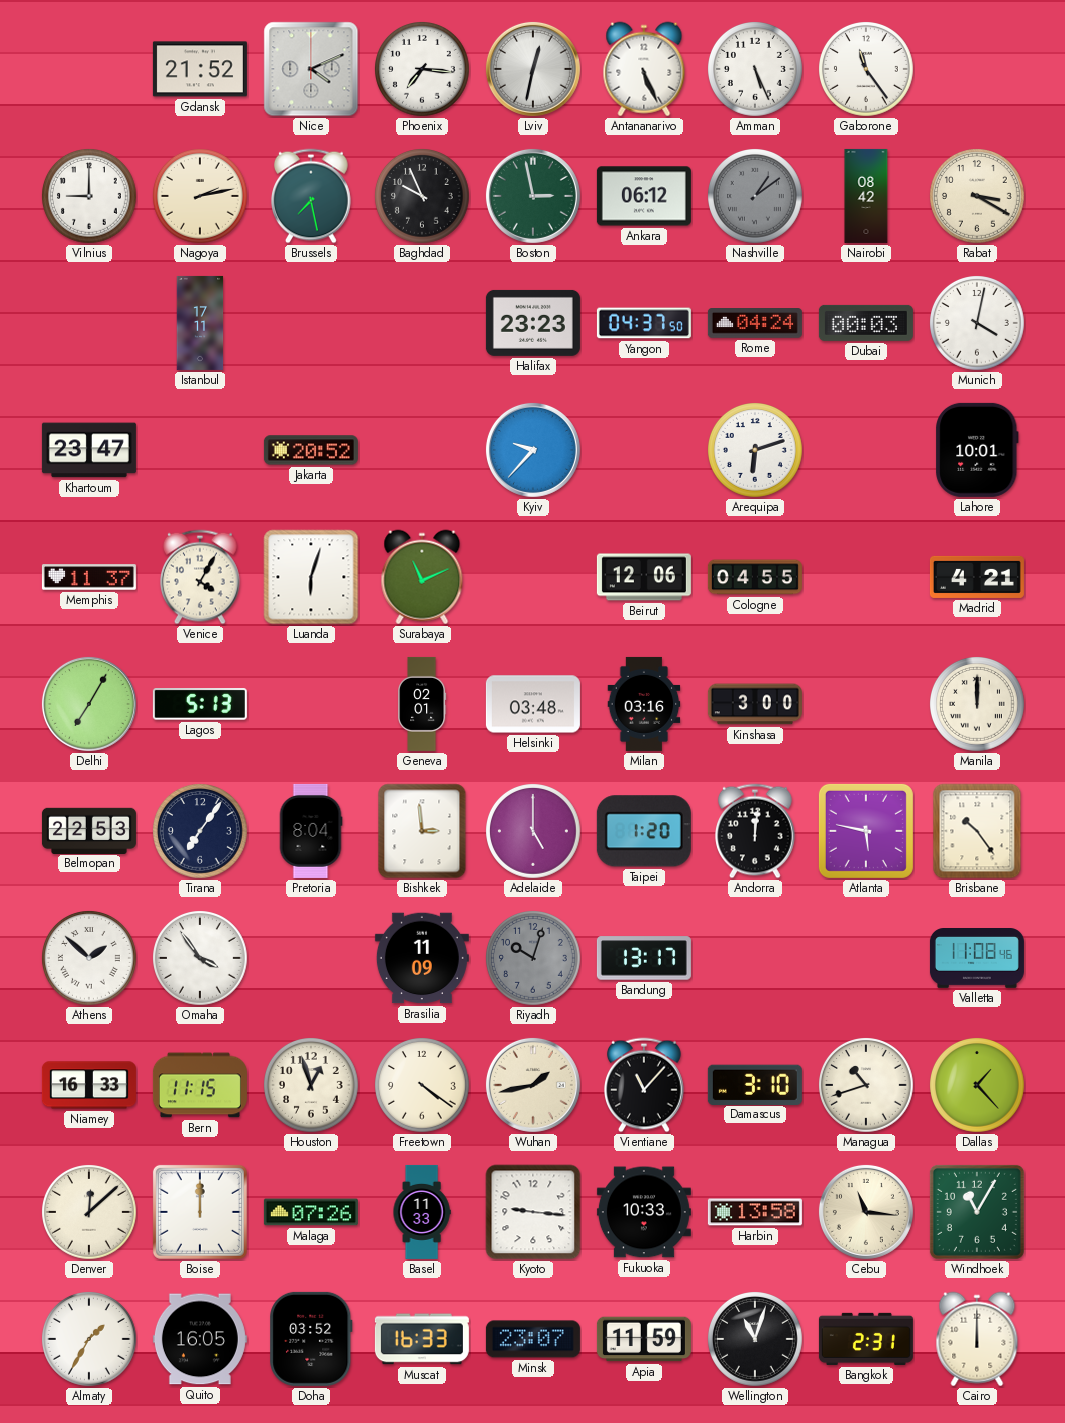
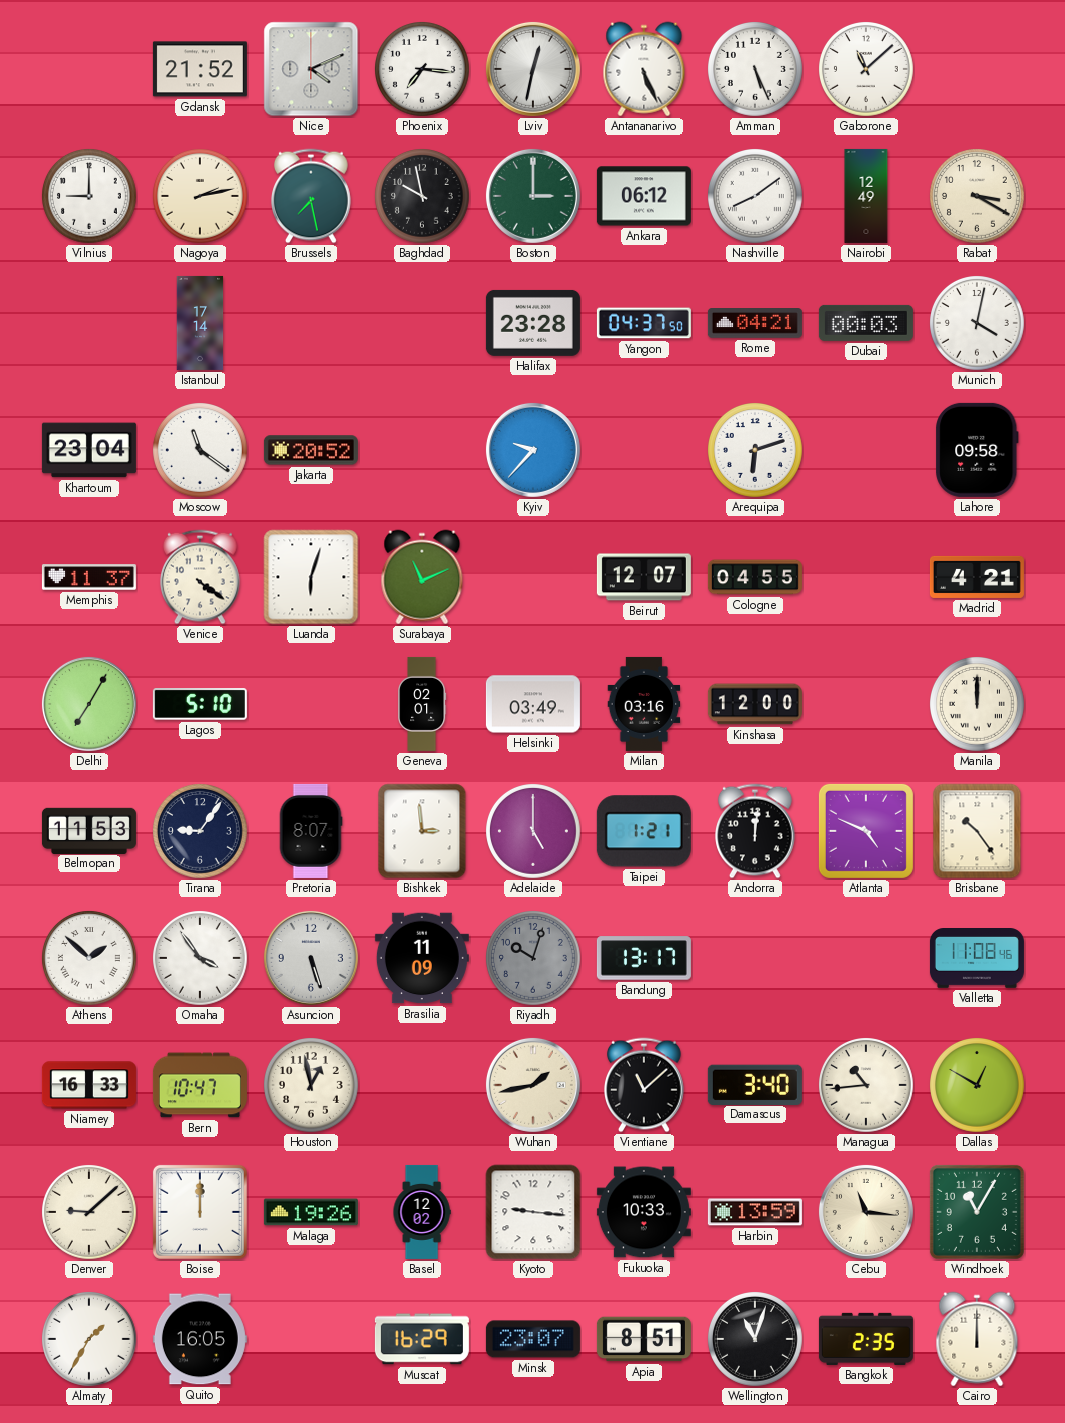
Gaborone: 11:24 -> 11:08 (867, 70)
Baghdad: 9:56 -> 9:58 (423, 197)
Boston: 2:58 -> 3:00 (533, 196)
Nashville: 1:09 -> 8:09 (756, 197)
Nashville dial: grey -> white (756, 197)
Nairobi: 08:42 -> 12:49 (866, 196)
Istanbul: 17:11 -> 17:14 (200, 323)
Halifax: 23:23 -> 23:28 (533, 323)
Rome: 04:24 -> 04:21 (755, 324)
Khartoum: 23:47 -> 23:04 (89, 450)
Moscow: none -> 11:21 (201, 451)
Lahore: 10:01 -> 09:58 (977, 450)
Venice: 4:05 -> 4:21 (201, 577)
Beirut: 12:06 -> 12:07 (644, 577)
Lagos: 5:13 -> 5:10 (200, 704)
Helsinki: 03:48 -> 03:49 (533, 704)
Kinshasa: 3:00 -> 12:00 (755, 704)
Belmopan: 22:53 -> 11:53 (89, 830)
Tirana: 7:06 -> 9:06 (201, 832)
Pretoria: 8:04 -> 8:07 (311, 831)
Taipei: 1:20 -> 1:21 (644, 831)
Atlanta: 5:47 -> 4:49 (866, 831)
Asuncion: none -> 5:27 (311, 958)
Bern: 11:15 -> 10:47 (200, 1085)
Houston: 12:57 -> 12:58 (312, 1086)
Freetown: 4:21 -> none (423, 1086)
Vientiane: 11:07 -> 11:08 (645, 1085)
Damascus: 3:10 -> 3:40 (755, 1084)
Managua: 10:42 -> 10:44 (867, 1086)
Dallas: 1:23 -> 12:50 (978, 1086)
Denver: 12:08 -> 9:08 (90, 1213)
Malaga: 07:26 -> 19:26 (311, 1212)
Basel: 11:33 -> 12:02 (422, 1212)
Harbin: 13:58 -> 13:59 (755, 1212)
Doha: 03:52 -> none (311, 1339)
Muscat: 16:33 -> 16:29 (422, 1339)
Apia: 11:59 -> 8:51 (644, 1339)
Bangkok: 2:31 -> 2:35 (866, 1339)
